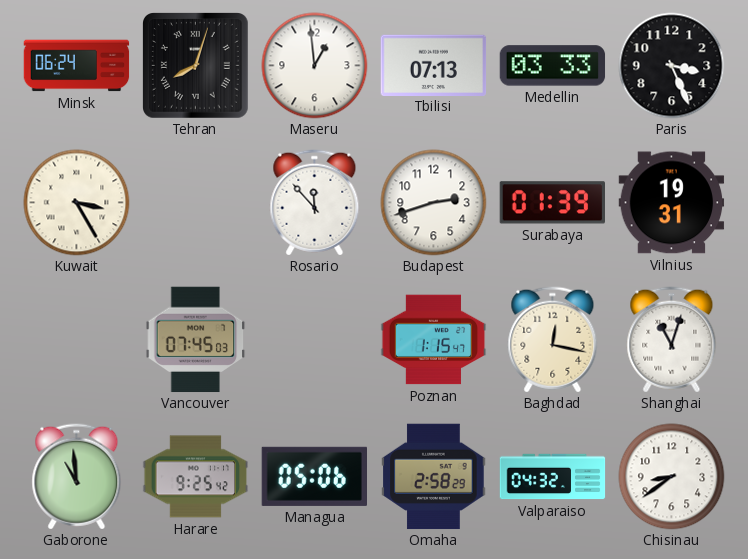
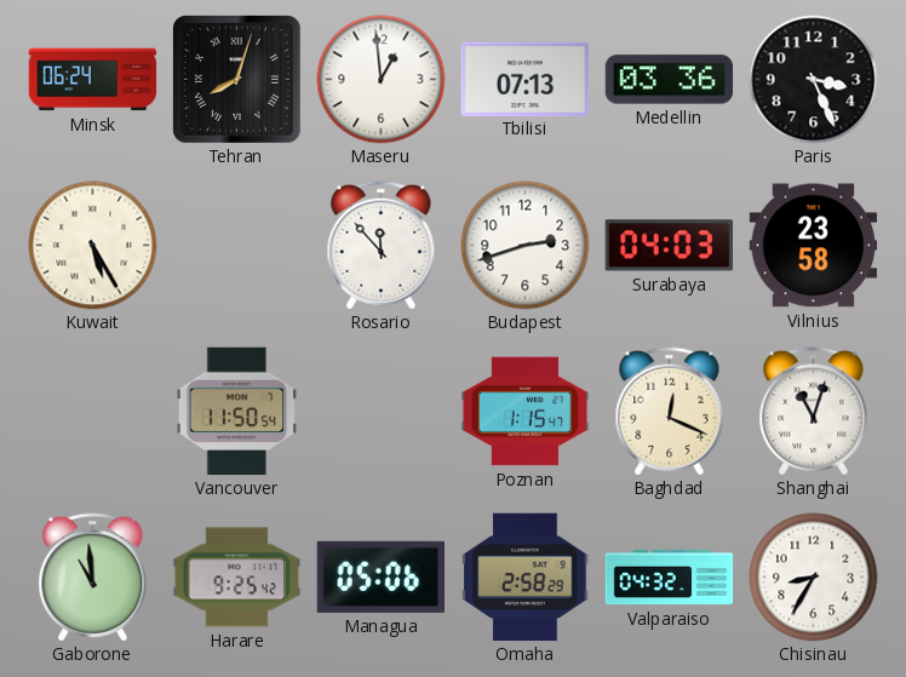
Medellin: 03:33 -> 03:36 (670, 80)
Kuwait: 3:25 -> 5:25 (93, 246)
Surabaya: 01:39 -> 04:03 (669, 246)
Vilnius: 19:31 -> 23:58 (814, 246)
Vancouver: 07:45 -> 11:50 (237, 412)
Baghdad: 12:17 -> 12:19 (670, 412)
Chisinau: 8:39 -> 8:35 (814, 578)
